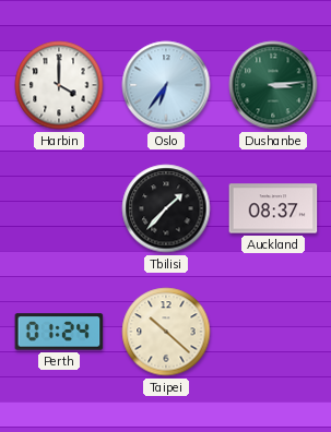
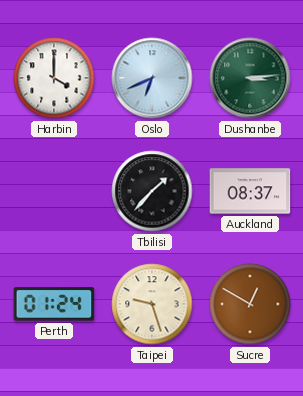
Oslo: 6:36 -> 6:41 (152, 78)
Taipei: 10:22 -> 9:27 (152, 304)
Sucre: none -> 12:50 (250, 304)
